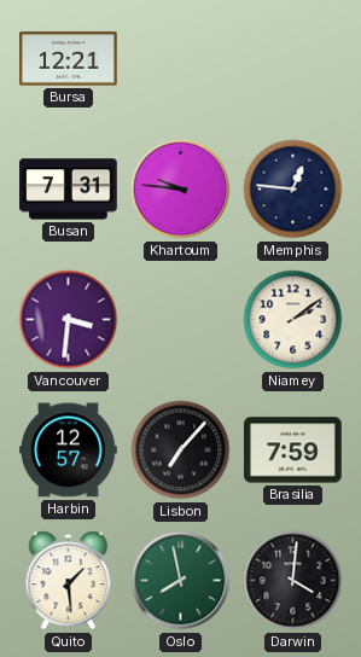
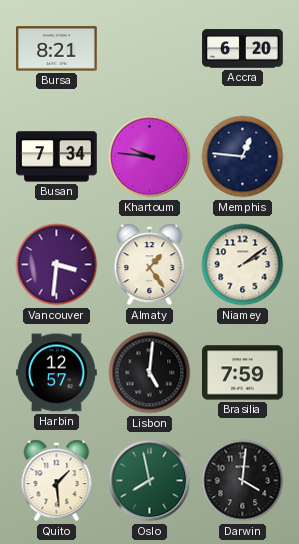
Bursa: 12:21 -> 8:21 (57, 49)
Accra: none -> 6:20 (243, 49)
Busan: 7:31 -> 7:34 (57, 157)
Almaty: none -> 1:24 (150, 265)
Lisbon: 7:07 -> 5:01 (150, 373)
